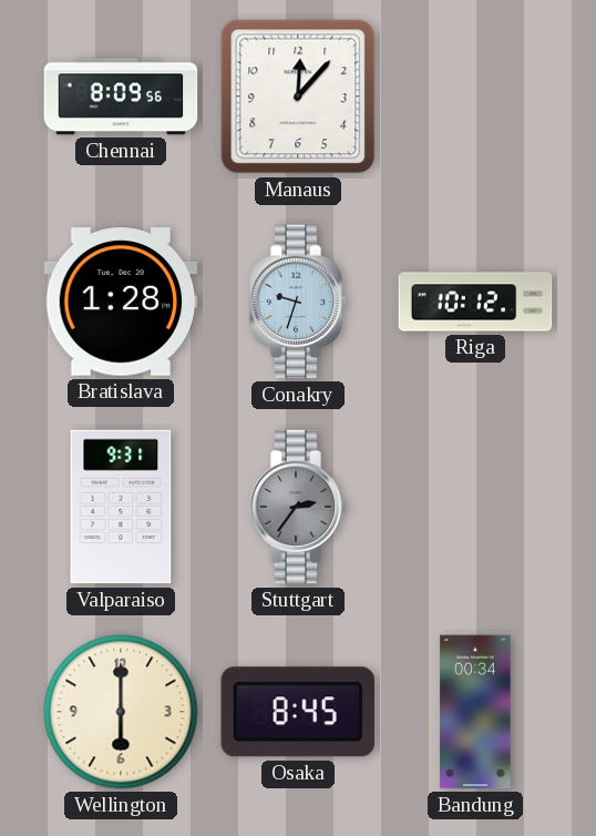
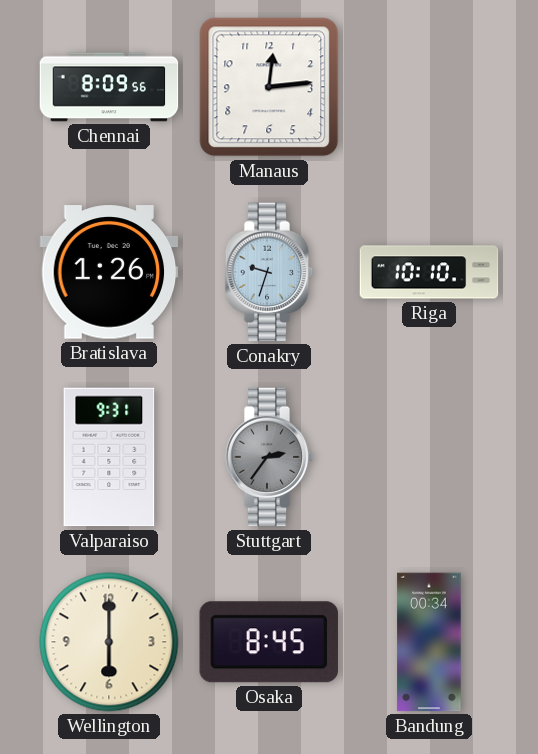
Manaus: 12:07 -> 12:14 (269, 87)
Bratislava: 1:28 -> 1:26 (109, 272)
Riga: 10:12 -> 10:10 (429, 272)
